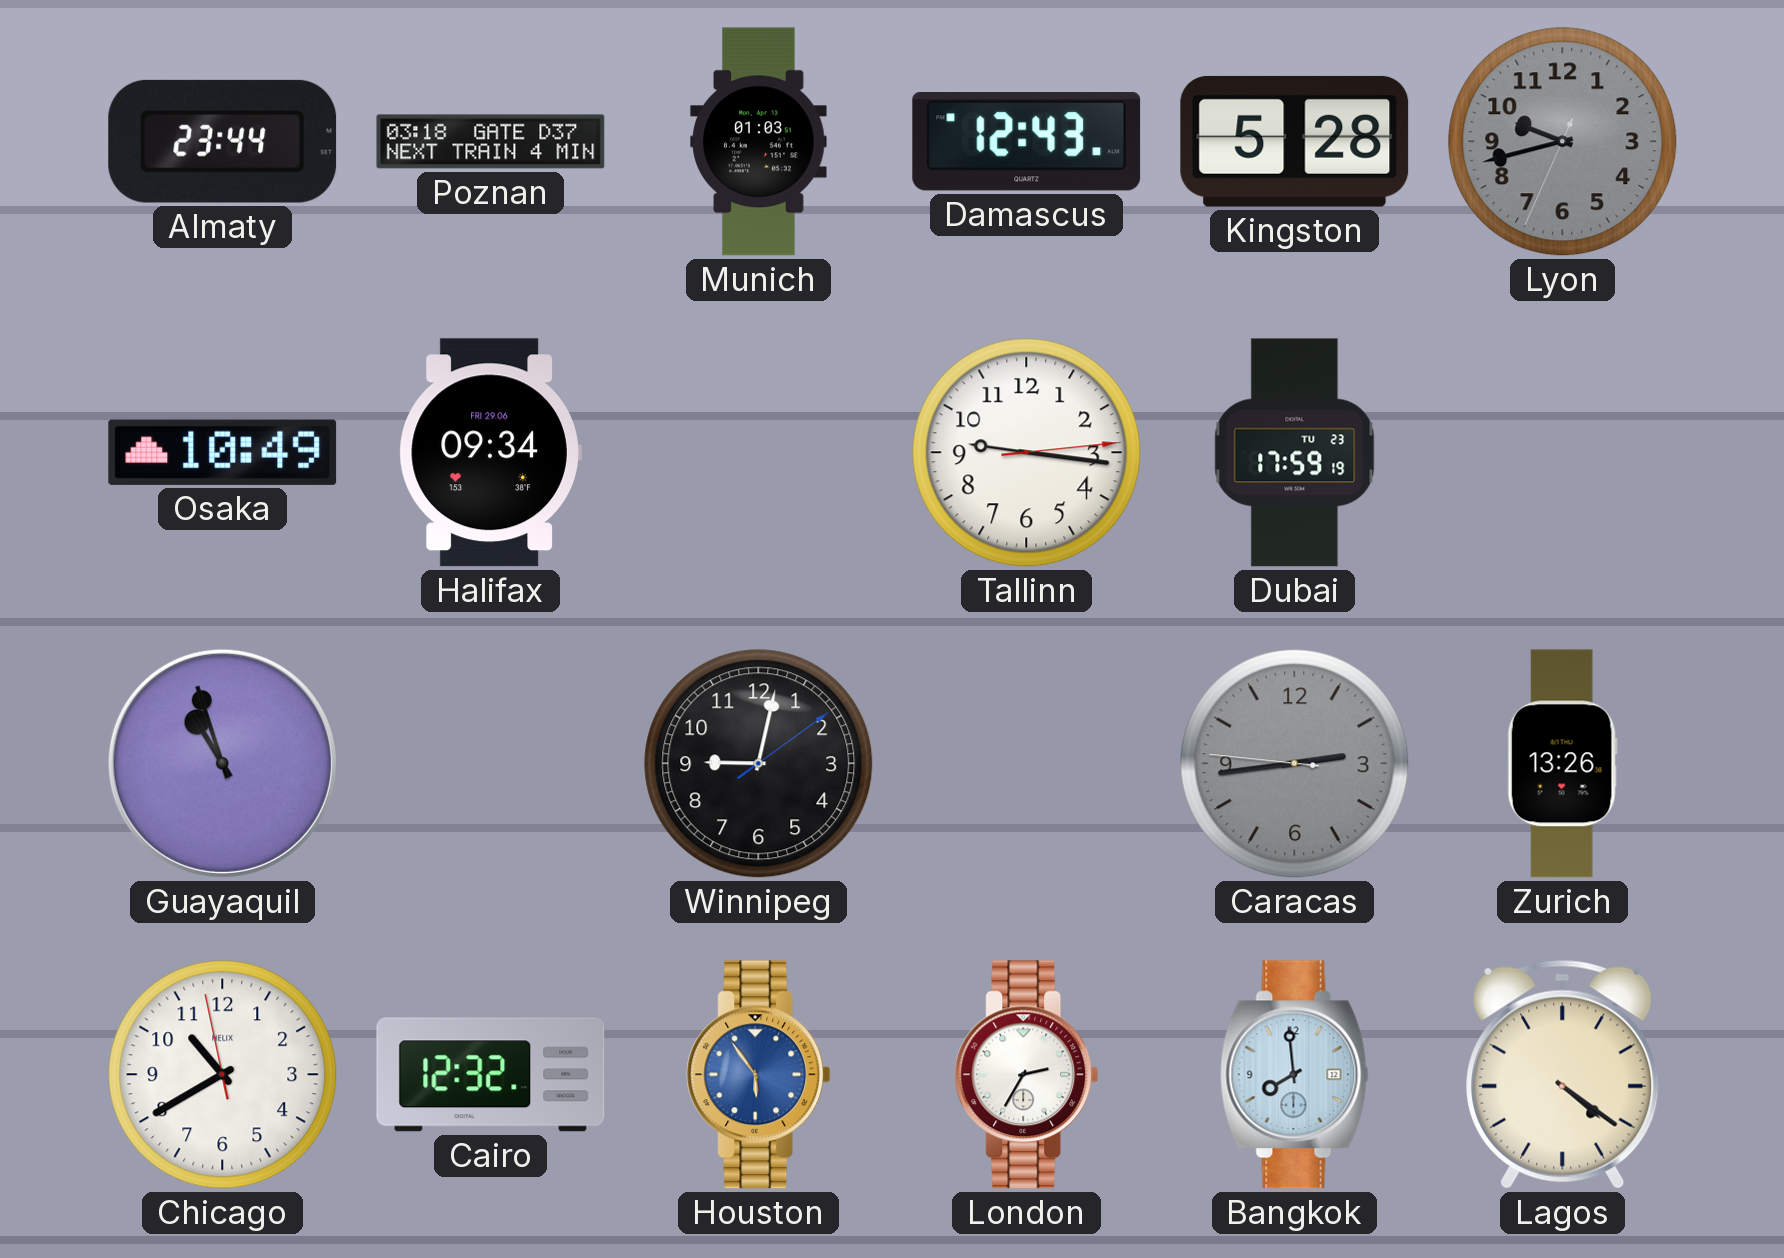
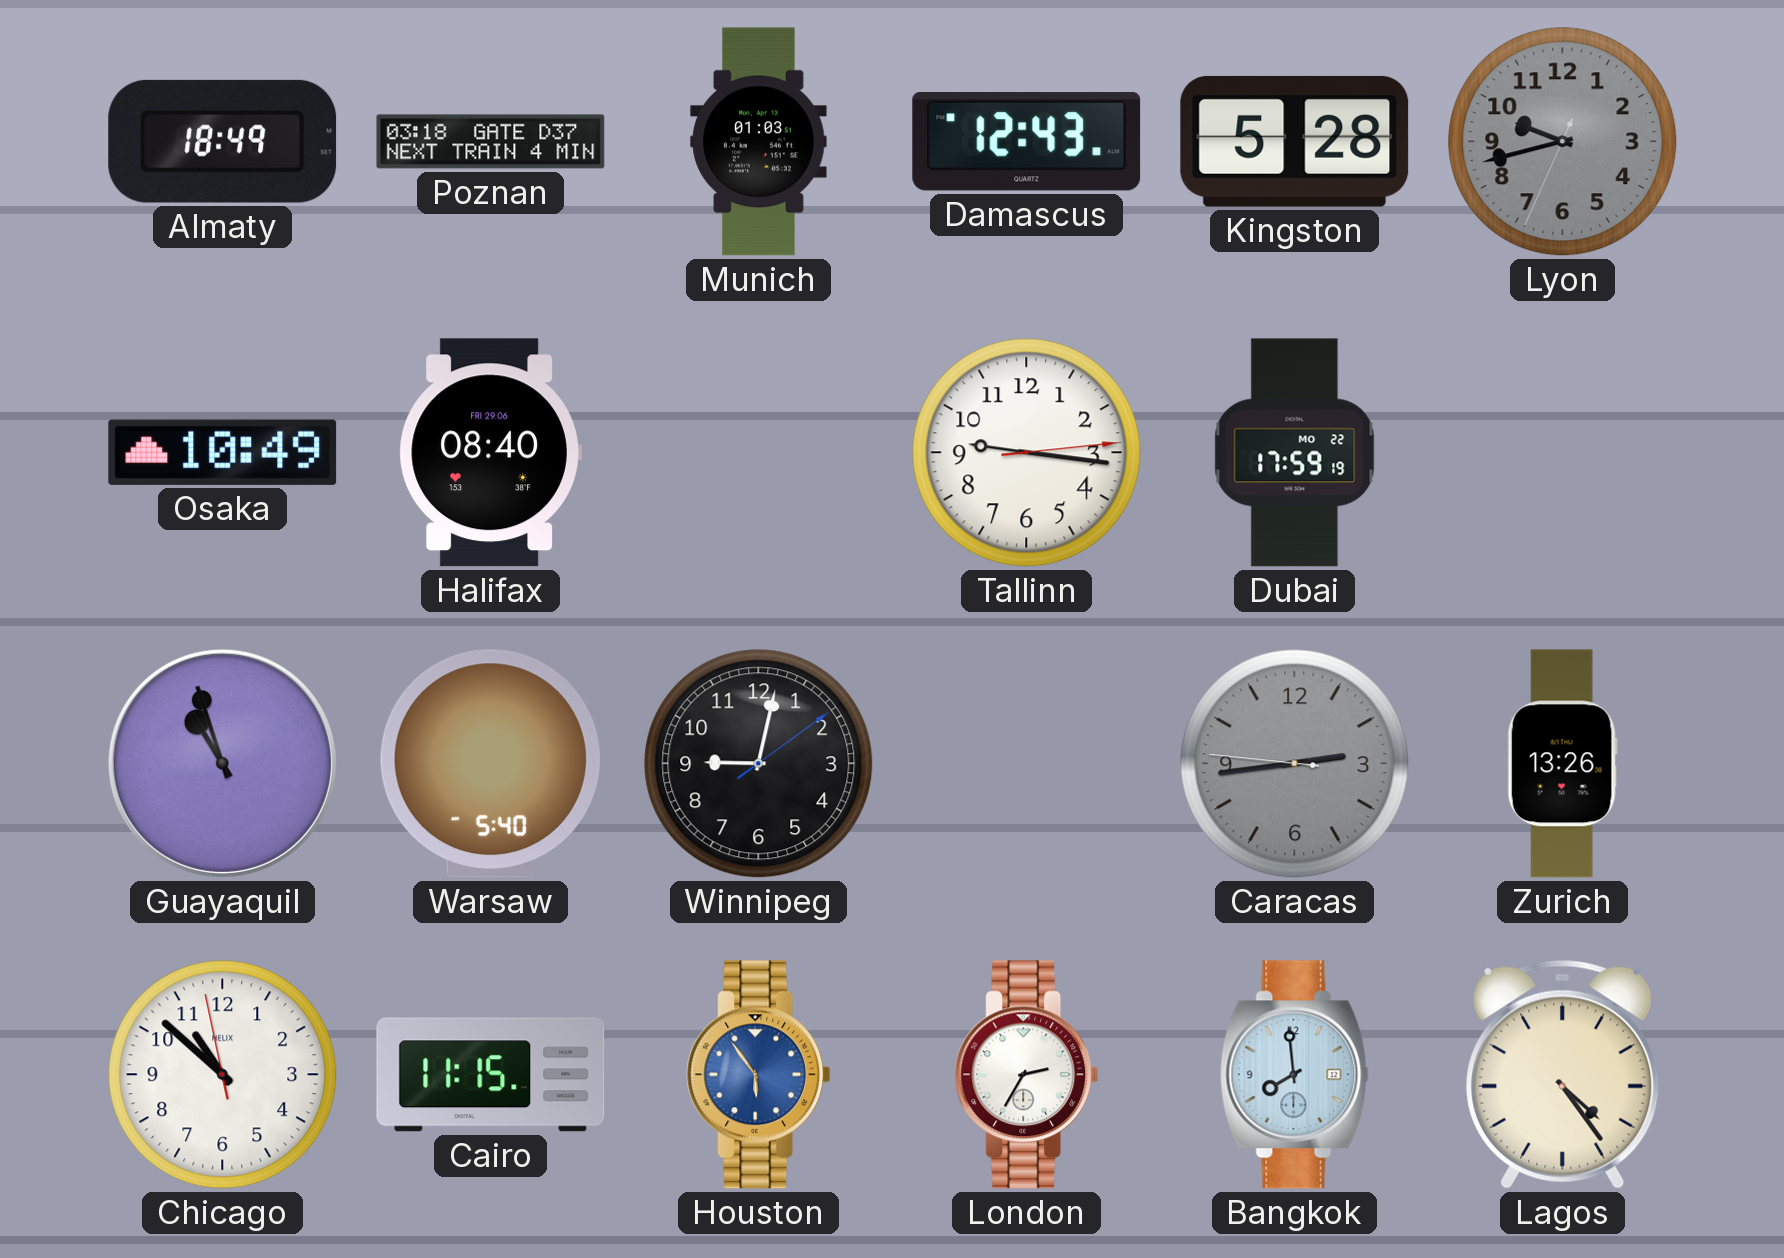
Almaty: 23:44 -> 18:49 (223, 141)
Halifax: 09:34 -> 08:40 (490, 453)
Dubai date: TU 23 -> MO 22 (1295, 453)
Warsaw: none -> 5:40 (490, 764)
Chicago: 10:39 -> 10:51 (223, 1075)
Cairo: 12:32 -> 11:15 (491, 1075)
Lagos: 4:21 -> 4:24 (1563, 1074)
